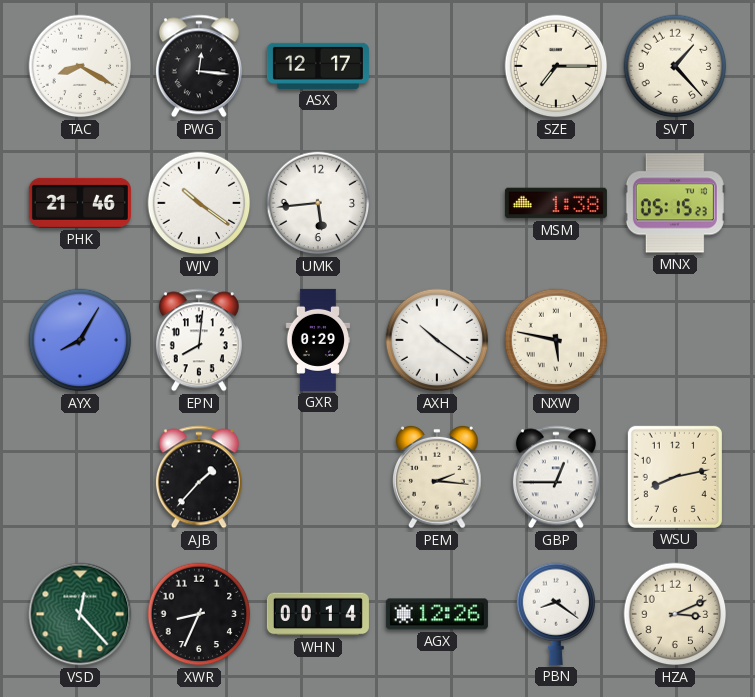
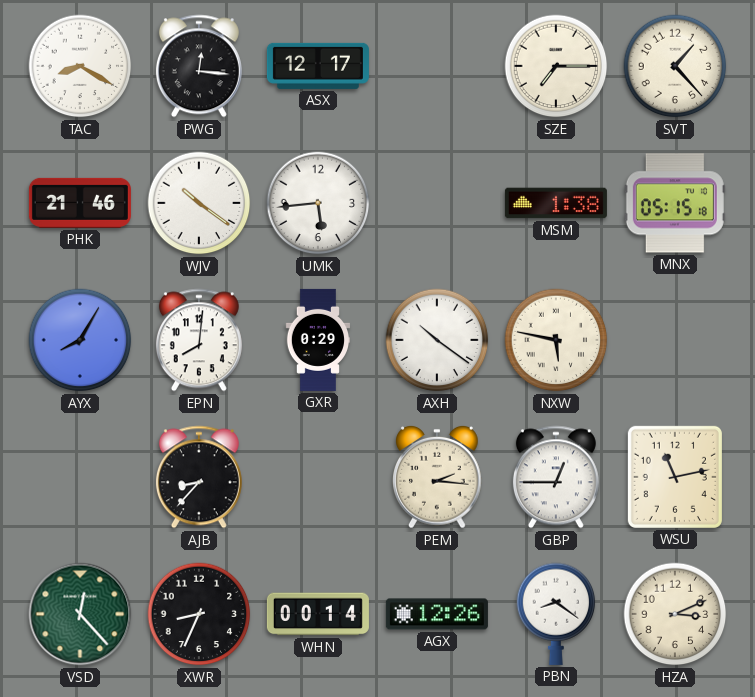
MNX: 05:15:23 -> 05:15:18 (675, 203)
AJB: 1:37 -> 8:37 (199, 477)
WSU: 8:13 -> 11:13 (675, 477)
